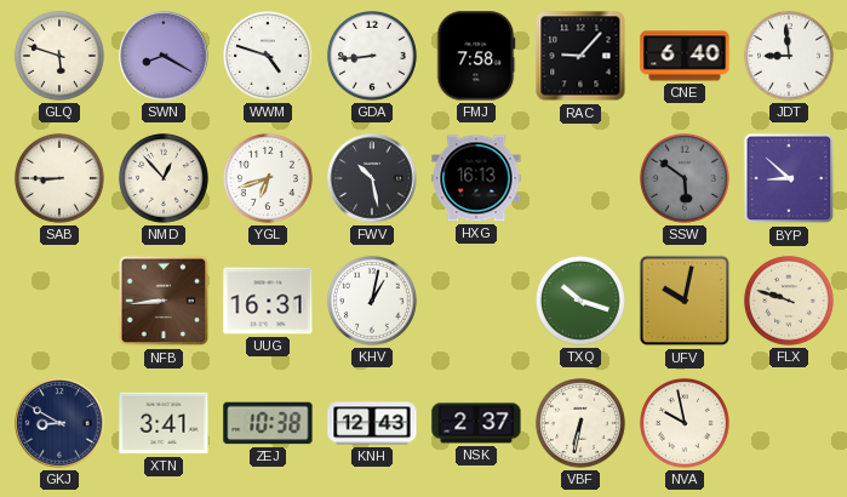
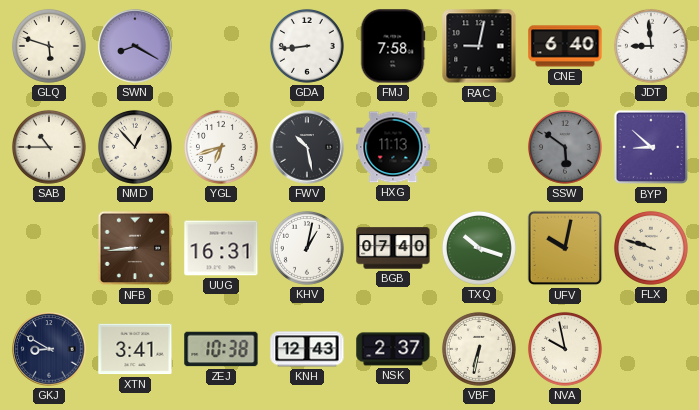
WWM: 4:48 -> none (268, 56)
RAC: 9:07 -> 9:02 (479, 46)
SAB: 8:45 -> 10:45 (49, 147)
HXG: 16:13 -> 11:13 (393, 147)
BGB: none -> 07:40 (393, 248)
